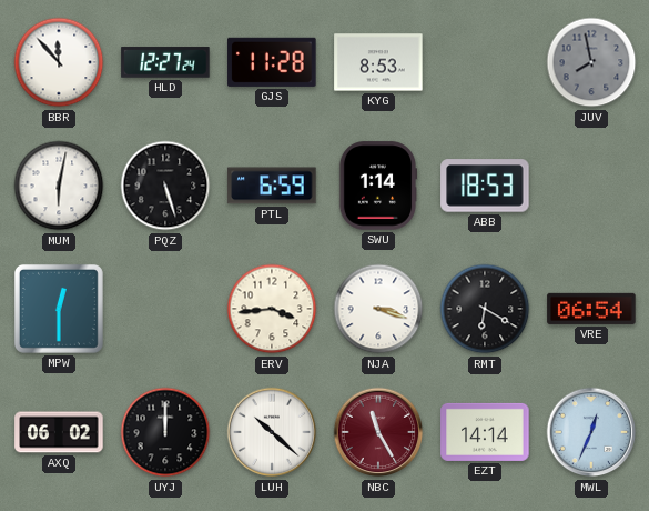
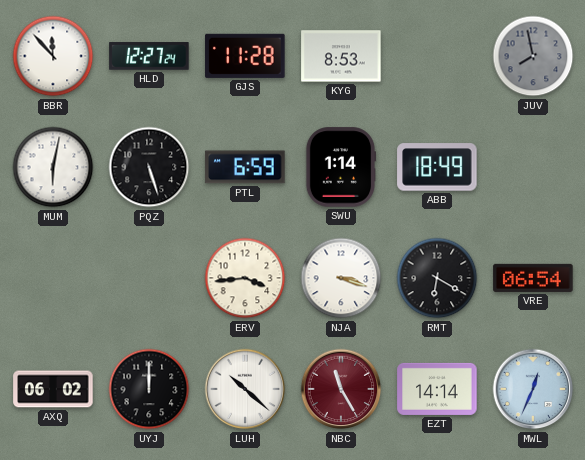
ABB: 18:53 -> 18:49 (437, 167)
MPW: 12:30 -> none (59, 309)
